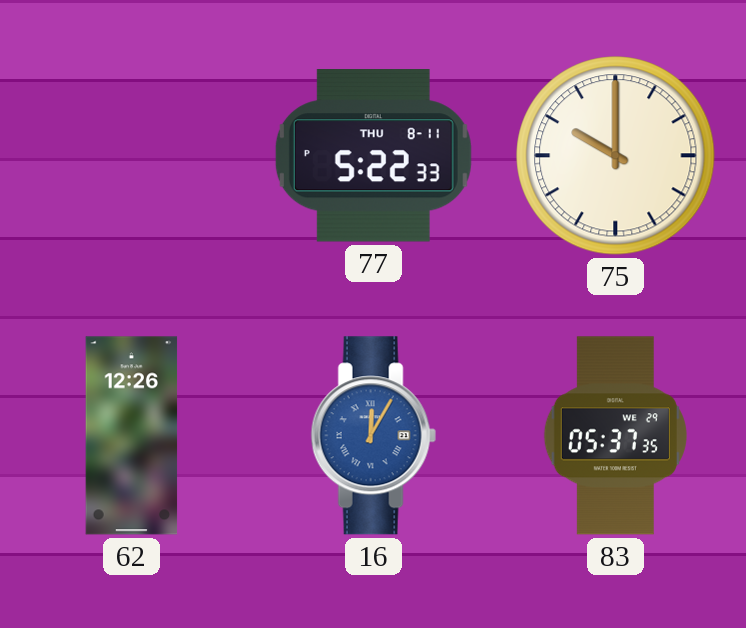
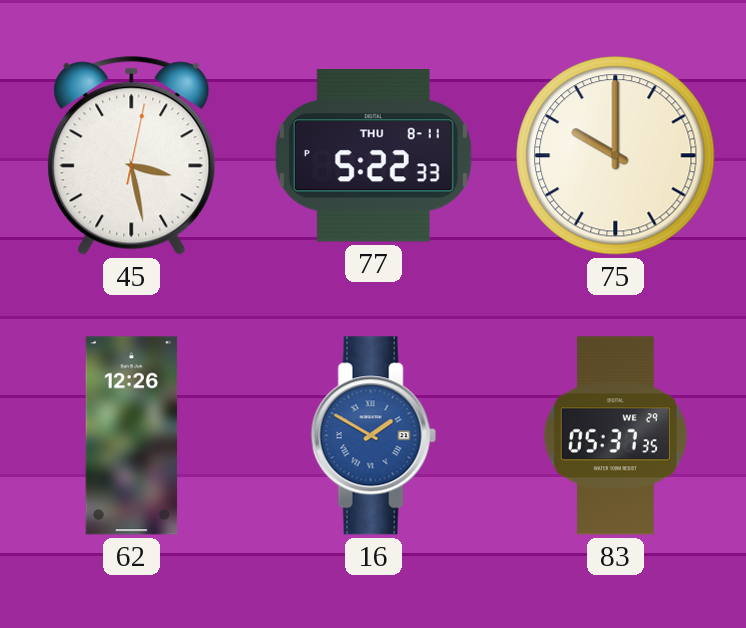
45: none -> 3:28 (132, 155)
16: 12:05 -> 1:50 (373, 436)
